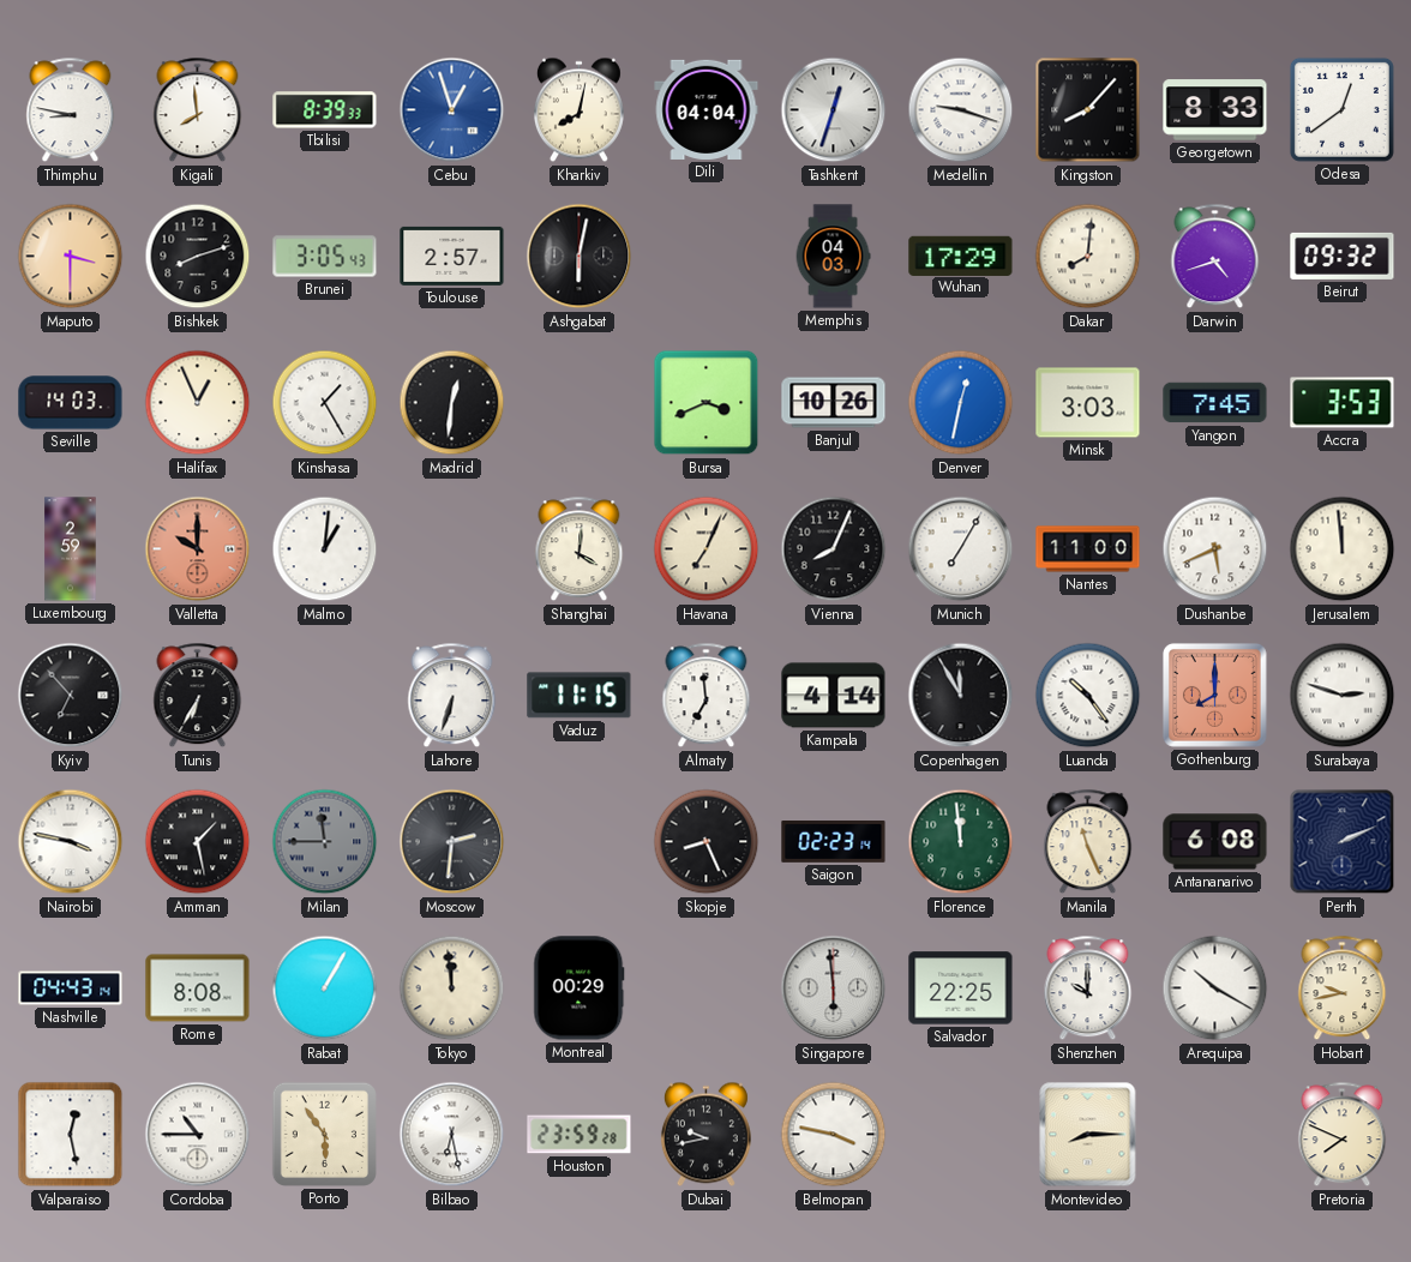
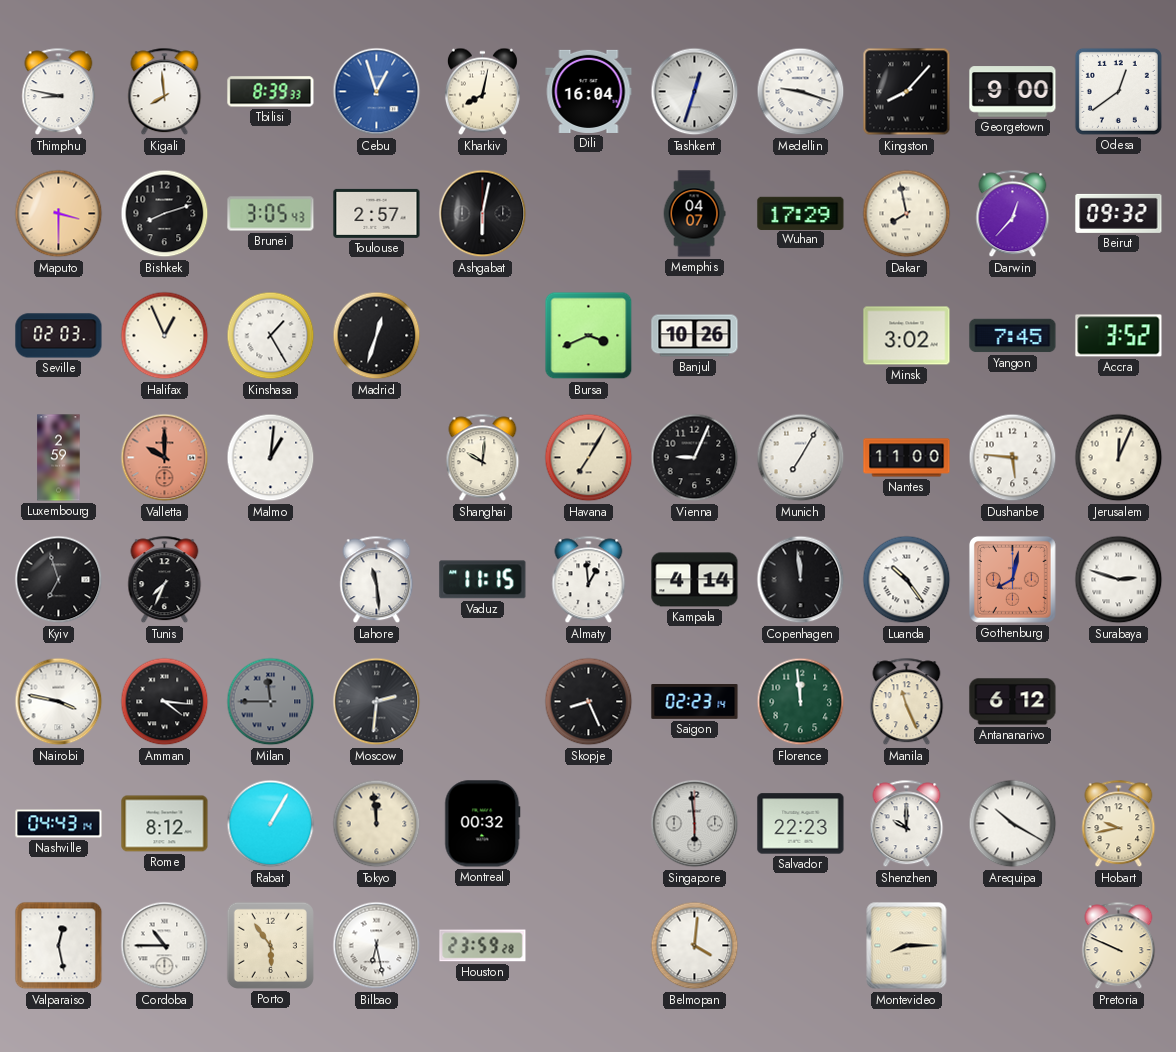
Dili: 04:04 -> 16:04 (589, 91)
Georgetown: 8:33 -> 9:00 (1013, 92)
Memphis: 04:03 -> 04:07 (694, 214)
Dakar: 8:01 -> 7:58 (907, 214)
Darwin: 4:42 -> 12:37 (1013, 214)
Seville: 14:03 -> 02:03 (59, 336)
Madrid: 12:31 -> 12:33 (377, 336)
Denver: 12:32 -> none (961, 403)
Minsk: 3:03 -> 3:02 (907, 336)
Accra: 3:53 -> 3:52 (1119, 336)
Shanghai: 4:01 -> 10:01 (483, 458)
Havana: 7:04 -> 7:05 (589, 458)
Vienna: 8:04 -> 9:04 (695, 458)
Dushanbe: 5:41 -> 5:46 (1013, 458)
Jerusalem: 11:59 -> 12:04 (1119, 458)
Kyiv: 6:53 -> 6:57 (59, 580)
Tunis: 6:35 -> 7:34 (165, 580)
Lahore: 6:33 -> 11:29 (377, 580)
Almaty: 6:59 -> 12:59 (589, 580)
Copenhagen: 11:55 -> 11:59 (801, 580)
Gothenburg: 8:00 -> 8:02 (1012, 579)
Amman: 1:28 -> 4:16 (165, 702)
Antananarivo: 6:08 -> 6:12 (1013, 702)
Perth: 2:11 -> none (1343, 842)
Rome: 8:08 -> 8:12 (165, 824)
Montreal: 00:29 -> 00:32 (483, 824)
Salvador: 22:25 -> 22:23 (801, 824)
Dubai: 9:43 -> none (705, 1135)
Belmopan: 3:47 -> 4:01 (695, 946)
Pretoria: 7:49 -> 9:49 (1119, 946)
